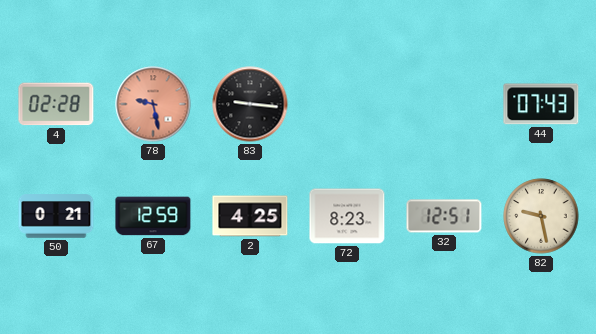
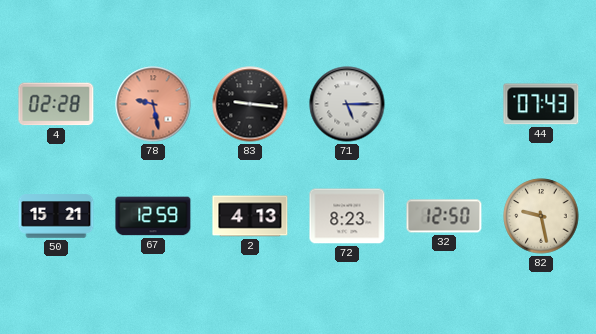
71: none -> 5:15 (347, 104)
50: 0:21 -> 15:21 (56, 216)
2: 4:25 -> 4:13 (250, 216)
32: 12:51 -> 12:50 (444, 216)
